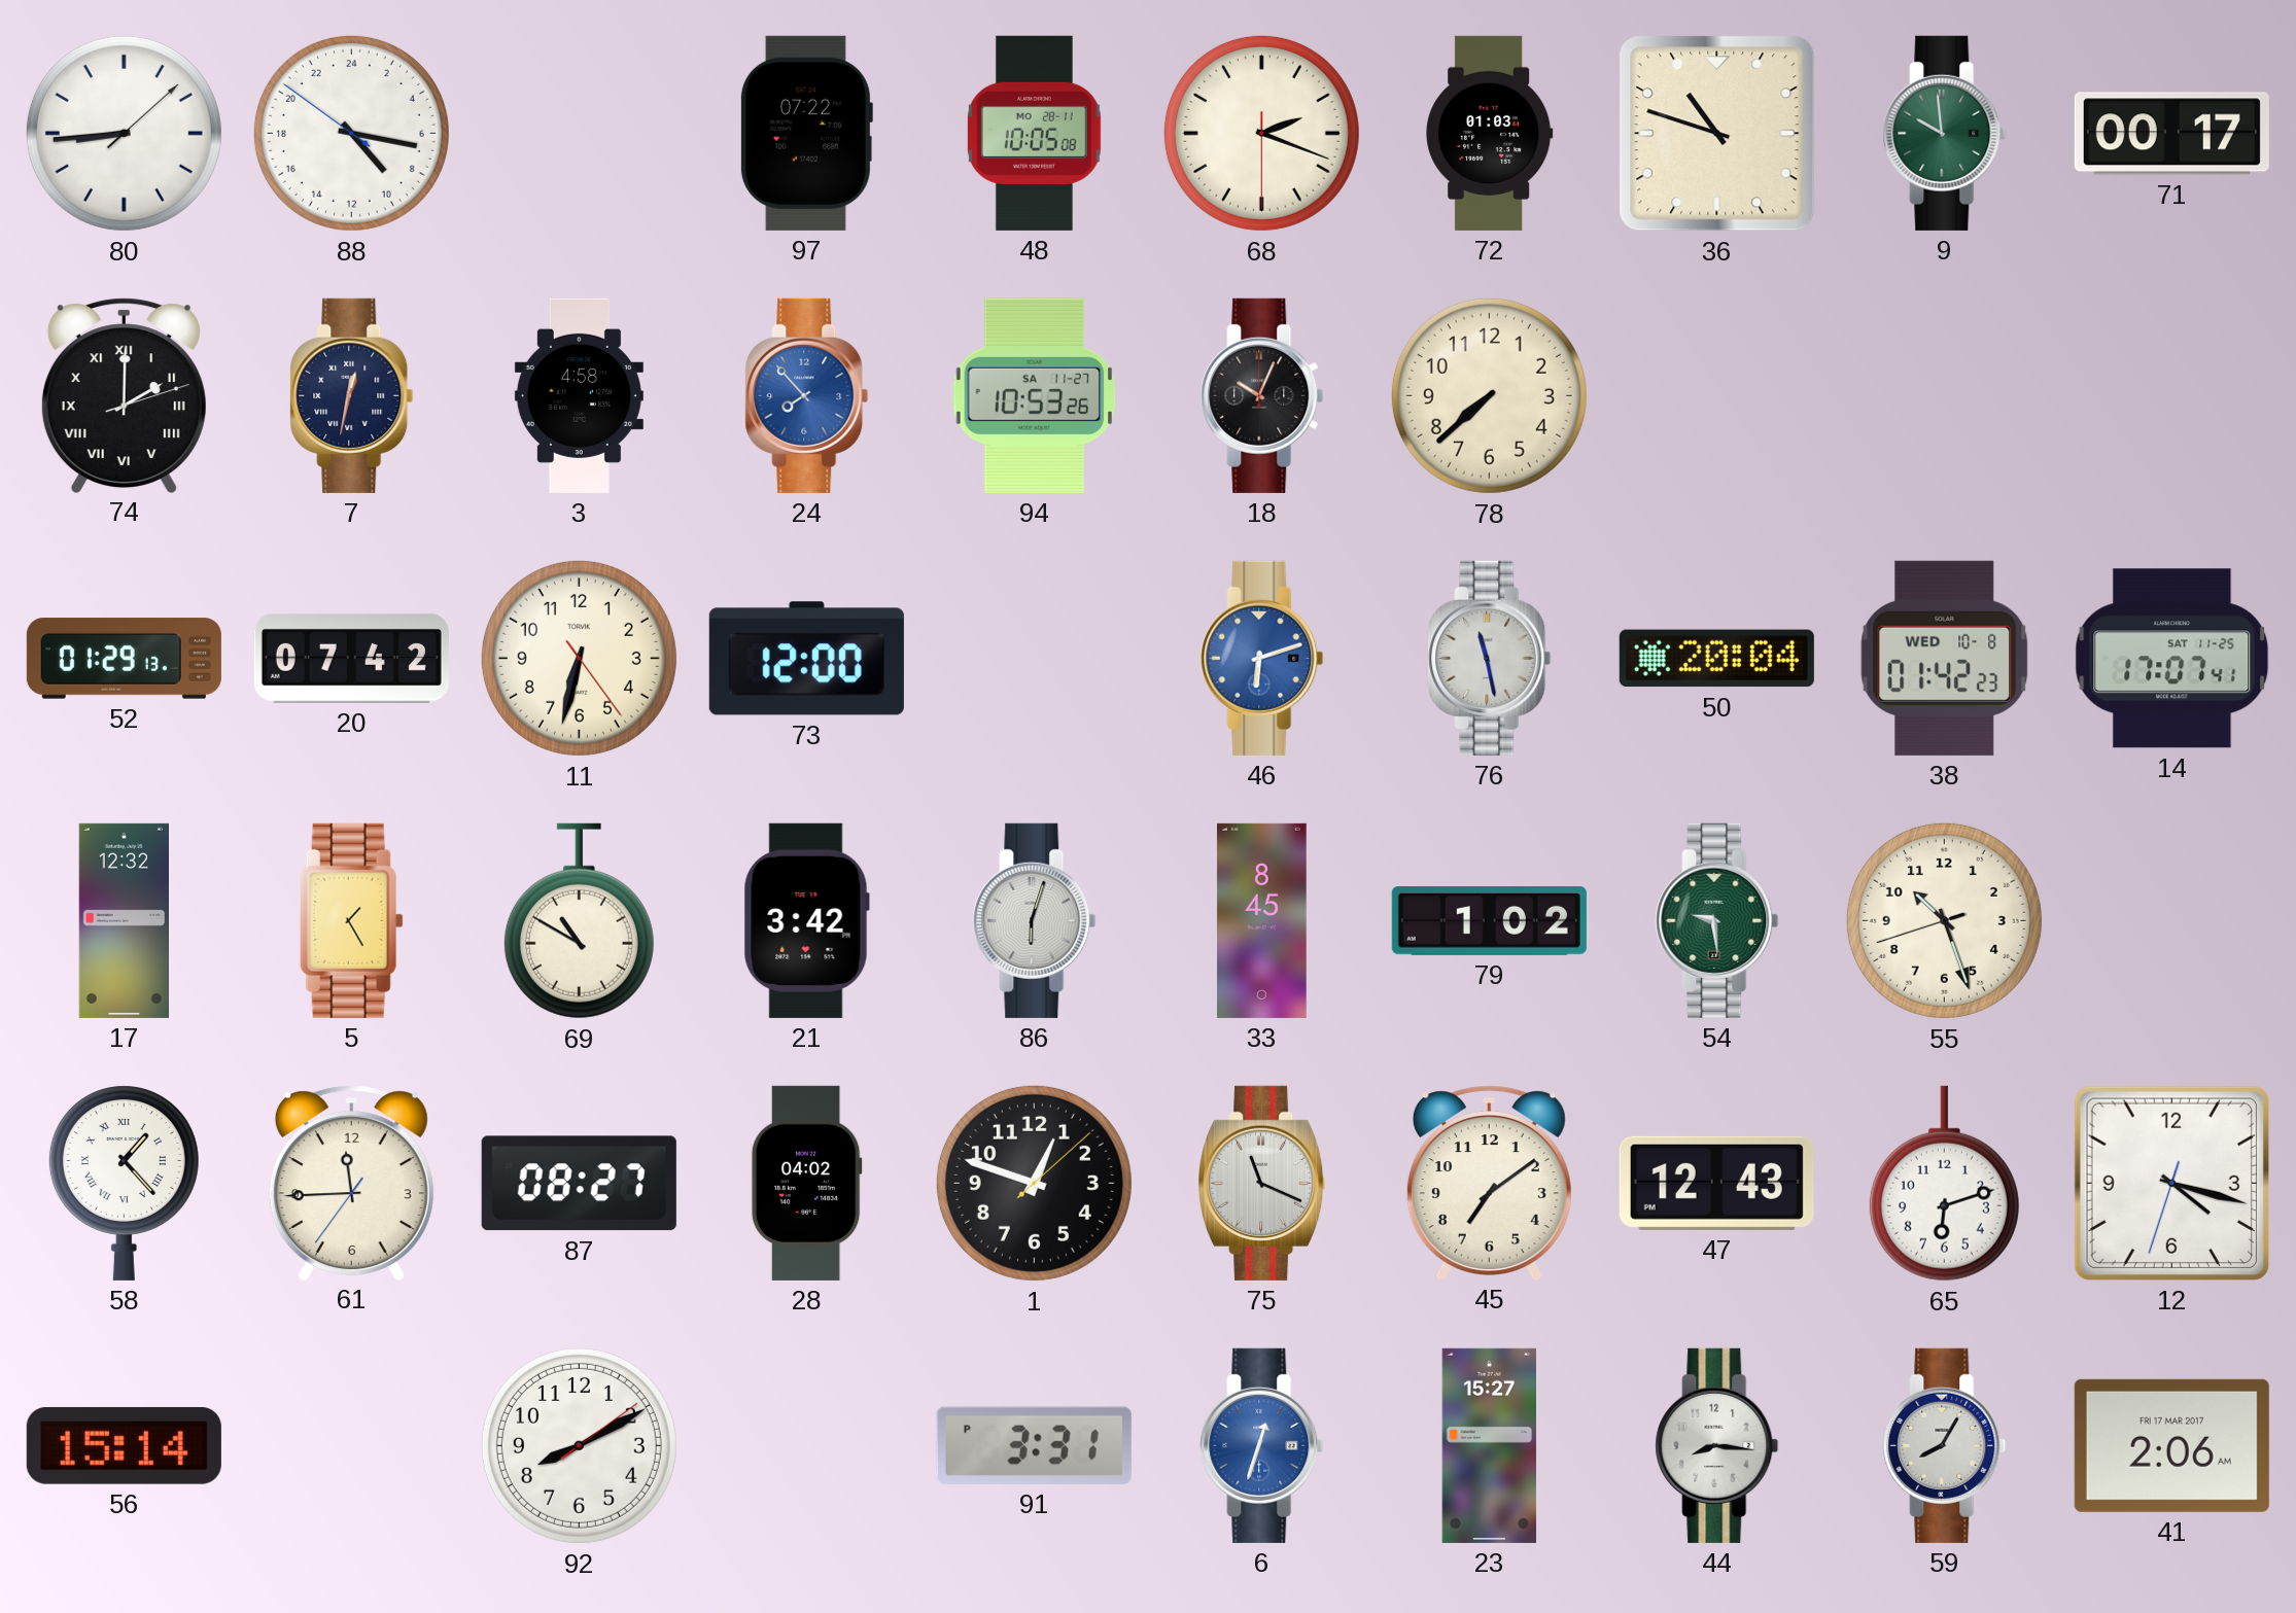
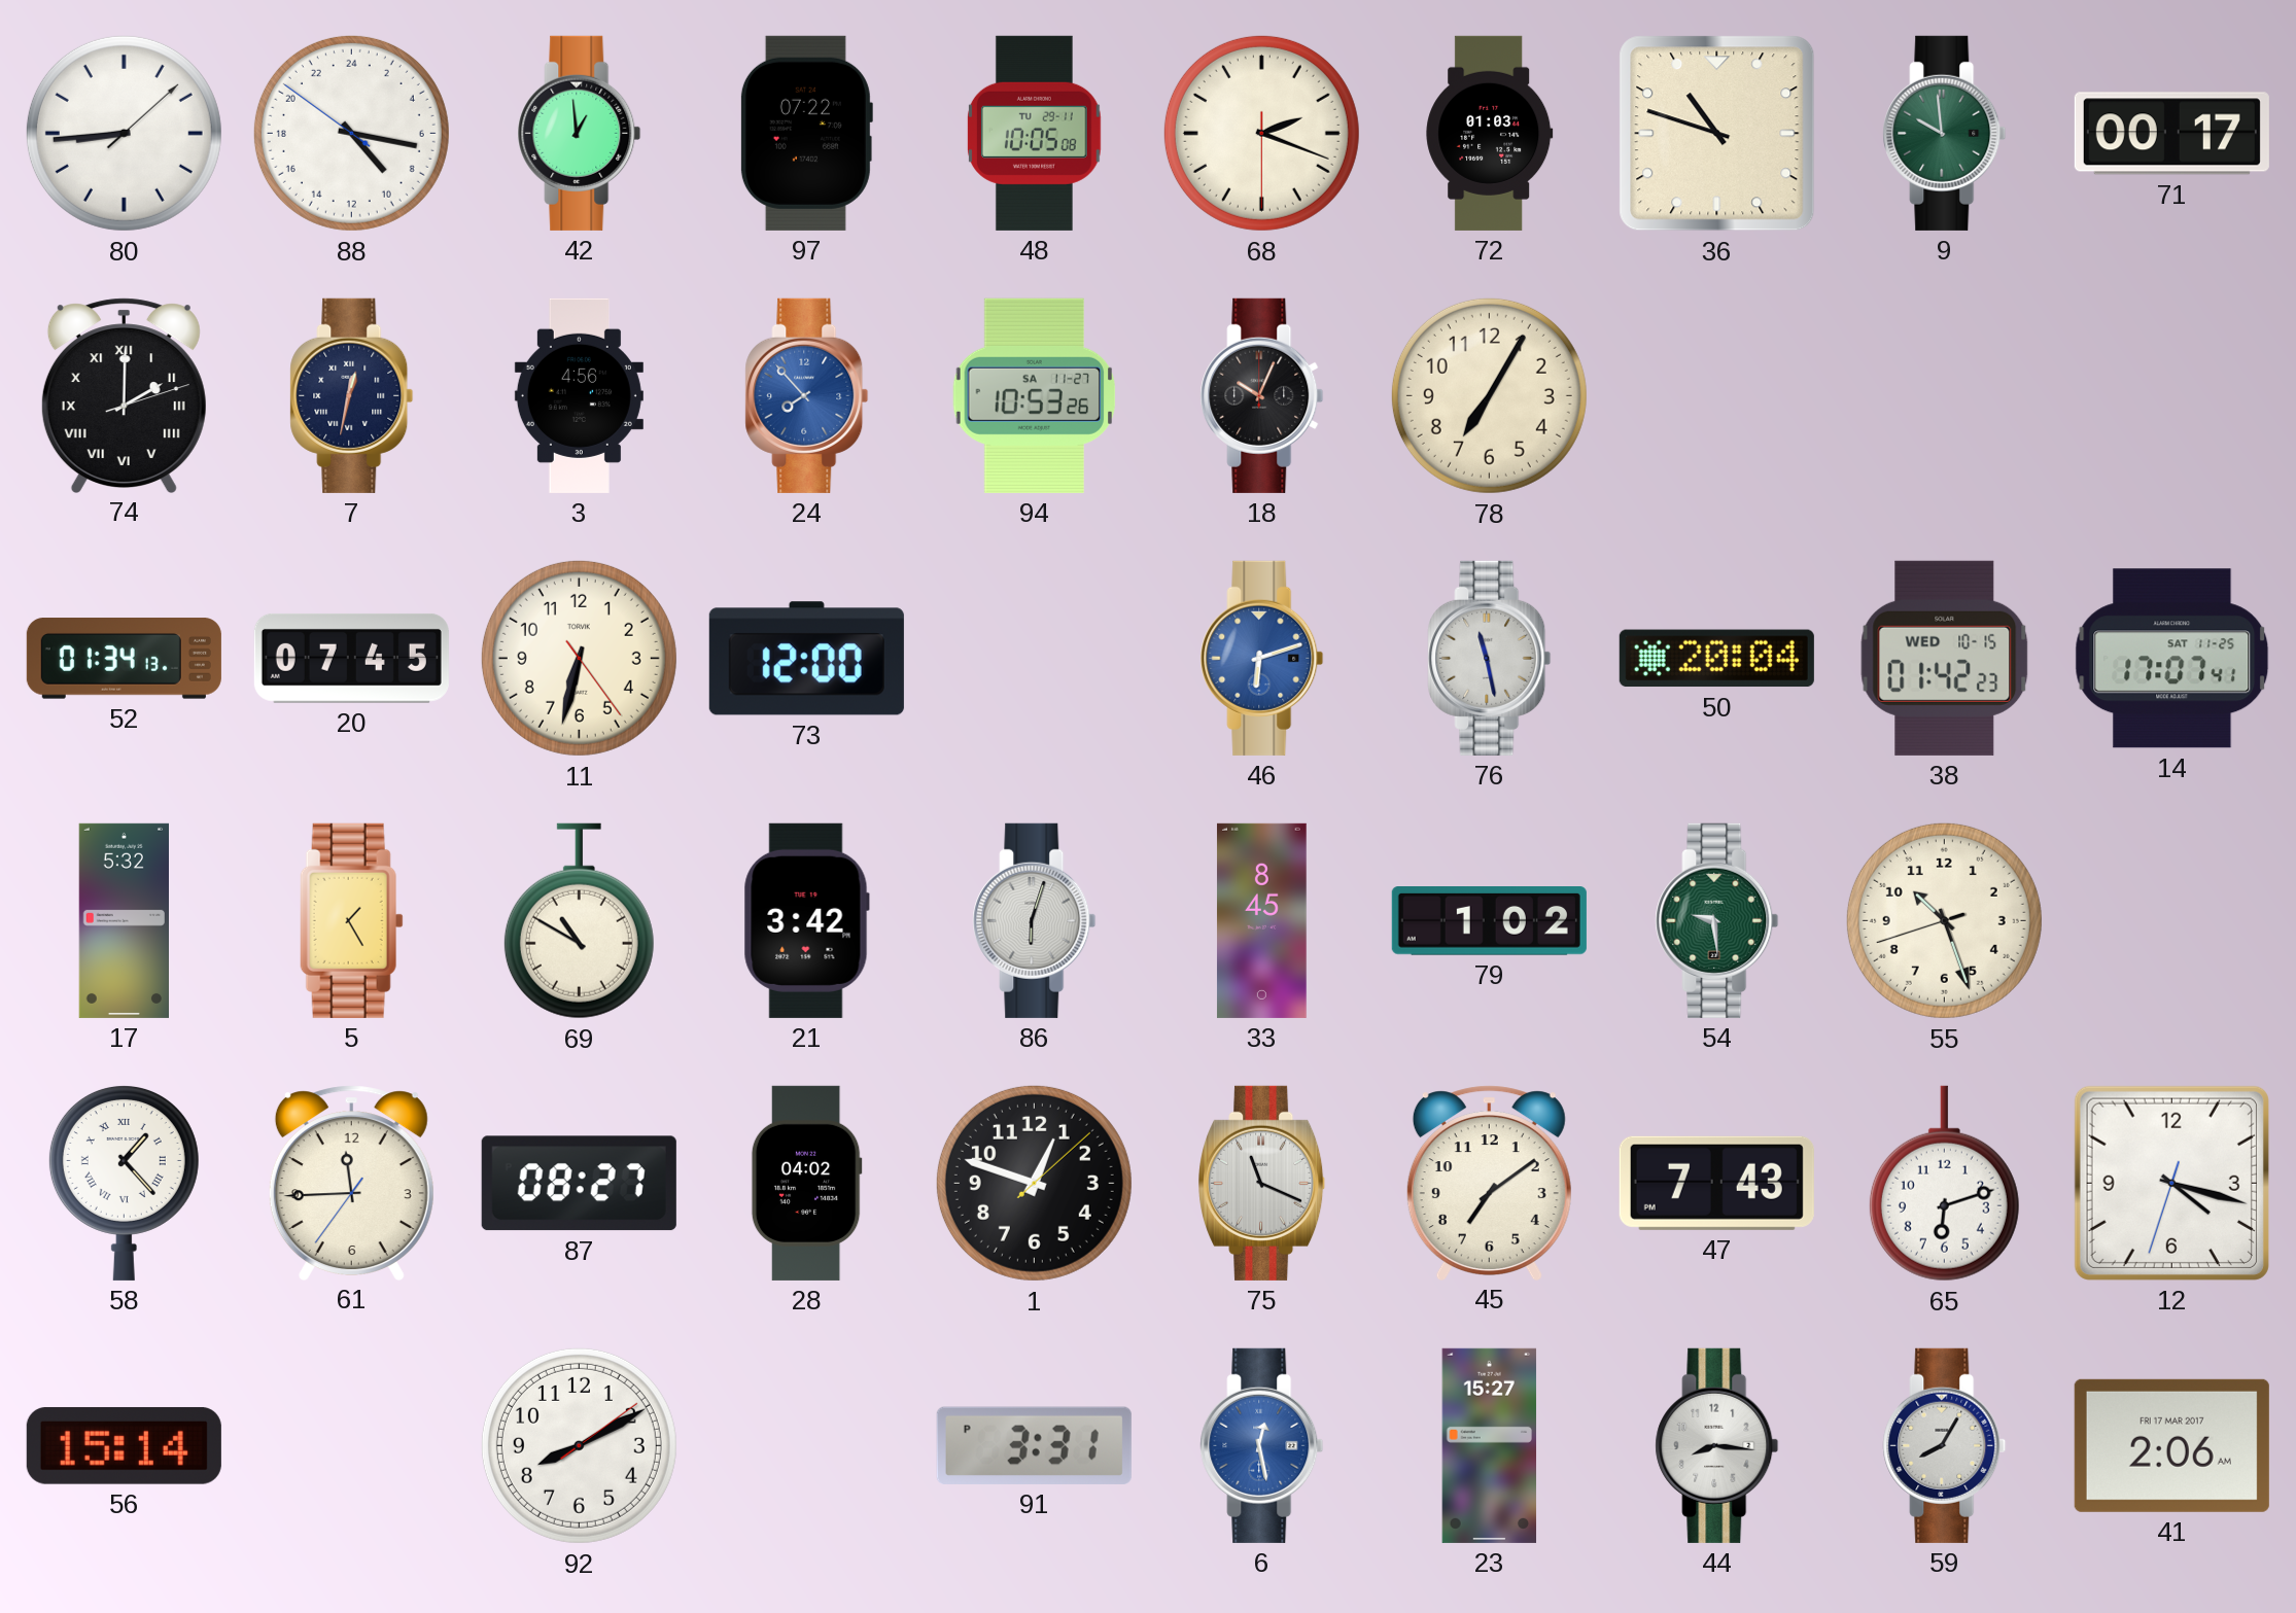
42: none -> 12:59 (580, 133)
48 date: MO 28-11 -> TU 29-11 (1034, 133)
3: 4:58 -> 4:56 (579, 395)
78: 7:38 -> 7:05 (1489, 395)
52: 01:29 -> 01:34 (124, 659)
20: 07:42 -> 07:45 (351, 658)
38 date: WED 10-8 -> WED 10-15 (1945, 658)
17: 12:32 -> 5:32 (124, 920)
47: 12:43 -> 7:43 (1716, 1183)
6: 12:33 -> 12:28 (1262, 1445)
